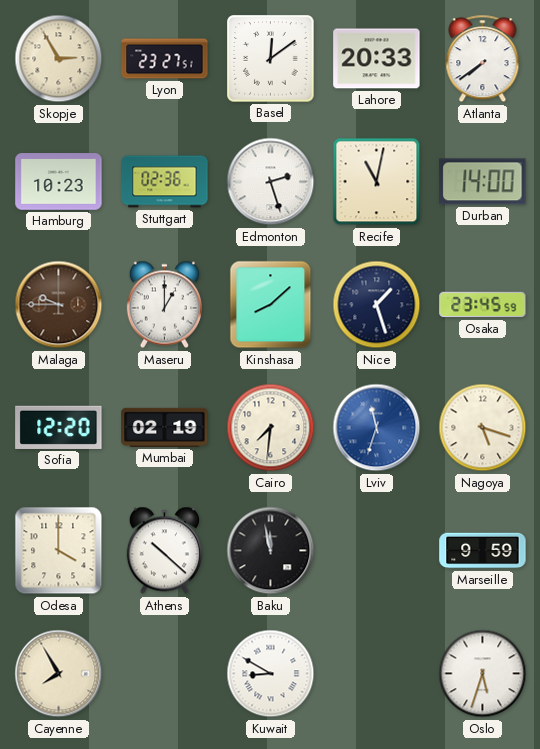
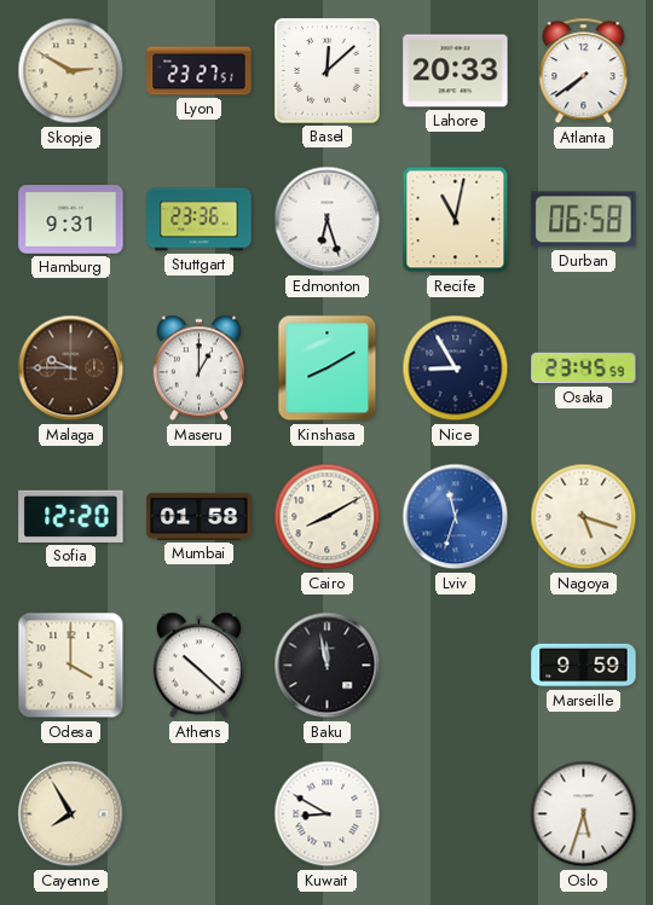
Skopje: 2:55 -> 2:50 (71, 71)
Basel: 12:09 -> 12:08 (328, 71)
Hamburg: 10:23 -> 9:31 (71, 220)
Stuttgart: 02:36 -> 23:36 (200, 220)
Edmonton: 2:27 -> 6:27 (328, 220)
Durban: 14:00 -> 06:58 (584, 220)
Kinshasa: 8:08 -> 8:10 (328, 369)
Nice: 1:27 -> 8:55 (456, 369)
Mumbai: 02:19 -> 01:58 (200, 516)
Cairo: 7:31 -> 8:10 (328, 517)
